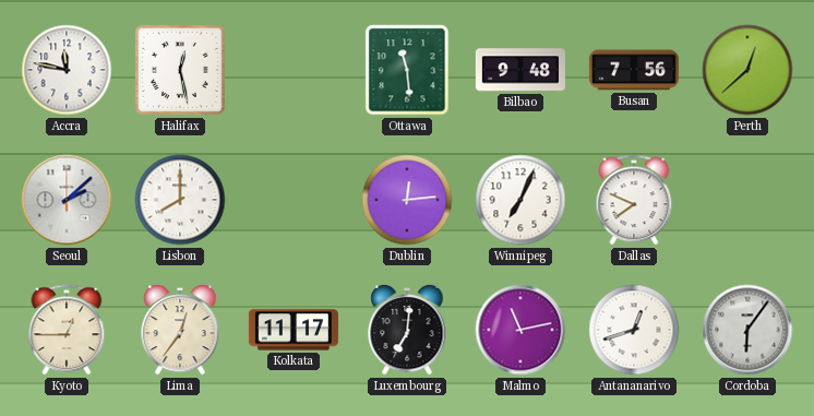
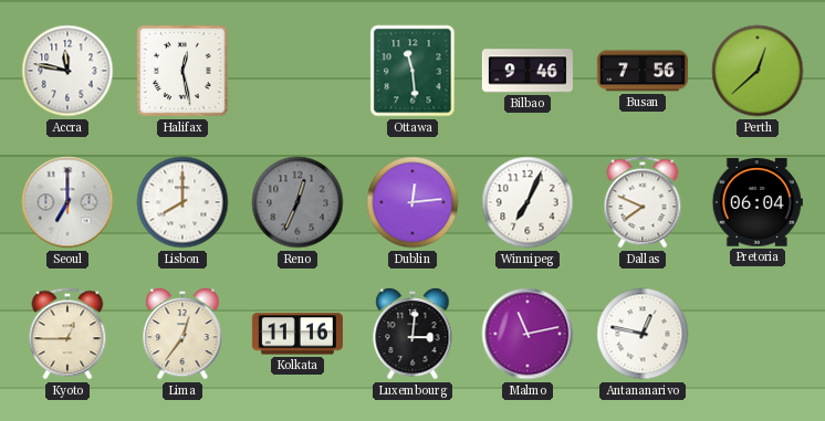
Bilbao: 9:48 -> 9:46 (528, 71)
Seoul: 2:08 -> 7:00 (67, 202)
Reno: none -> 12:34 (297, 202)
Pretoria: none -> 06:04 (758, 202)
Kolkata: 11:17 -> 11:16 (297, 334)
Luxembourg: 7:01 -> 3:01 (412, 334)
Antananarivo: 12:42 -> 12:47 (643, 334)
Cordoba: 6:06 -> none (747, 330)
